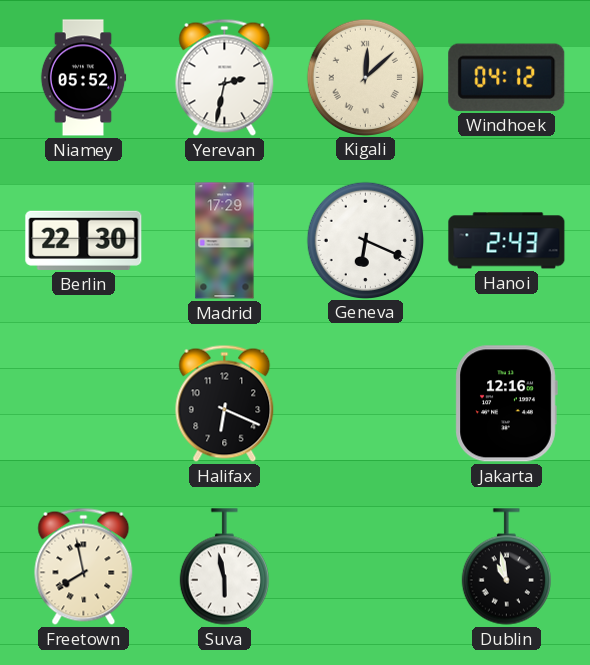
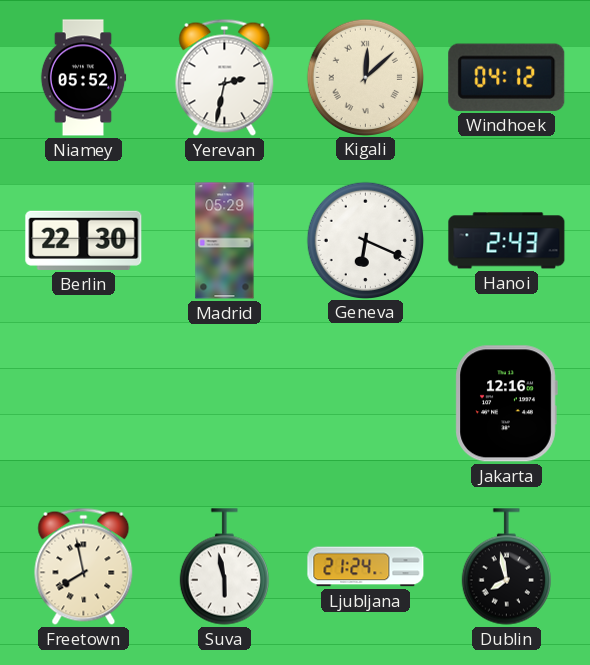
Madrid: 17:29 -> 05:29 (225, 241)
Halifax: 6:19 -> none (225, 403)
Ljubljana: none -> 21:24 (366, 567)
Dublin: 10:58 -> 7:58 (506, 567)
